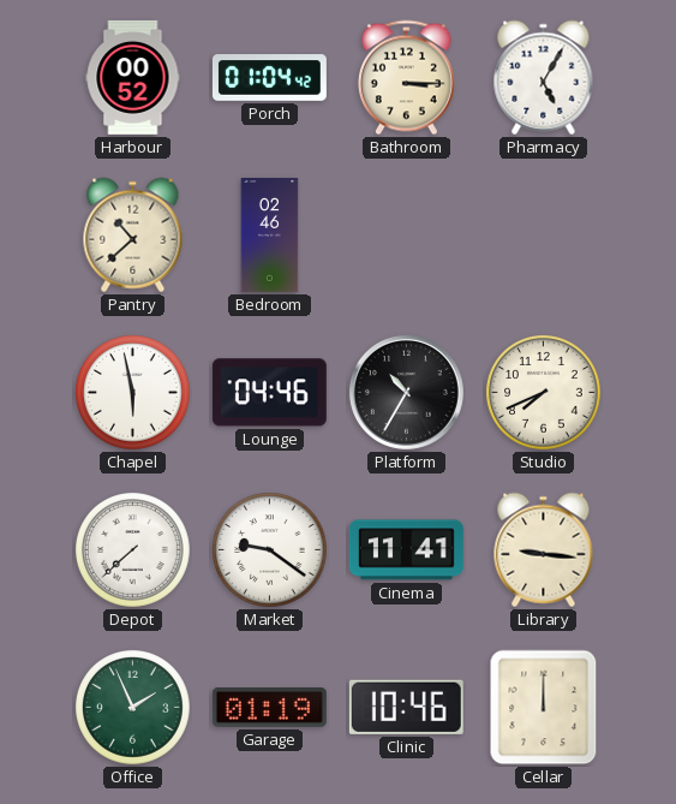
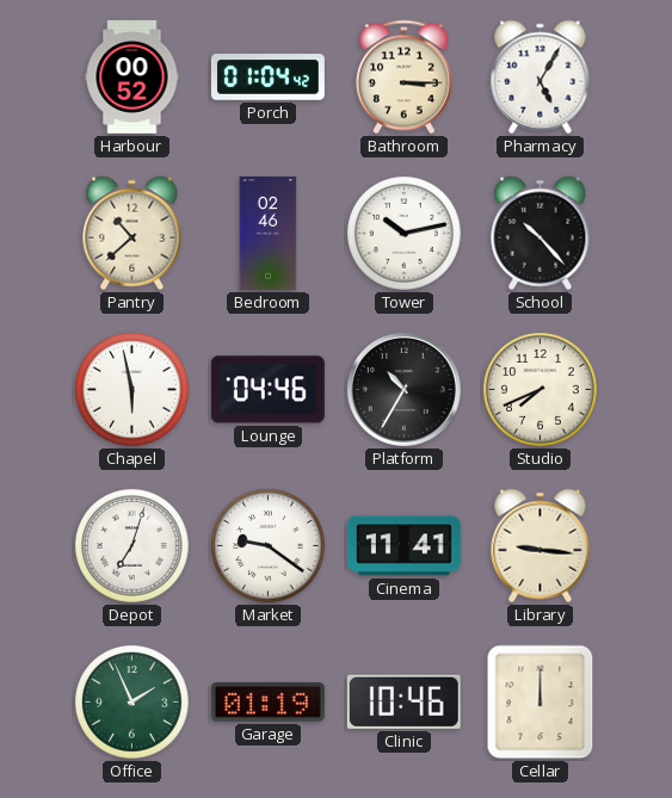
Tower: none -> 10:13 (405, 234)
School: none -> 10:23 (541, 234)
Depot: 7:38 -> 7:03 (132, 546)
